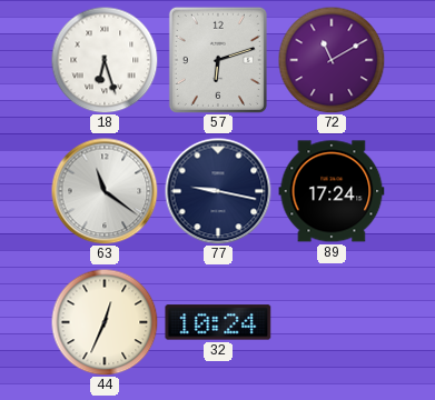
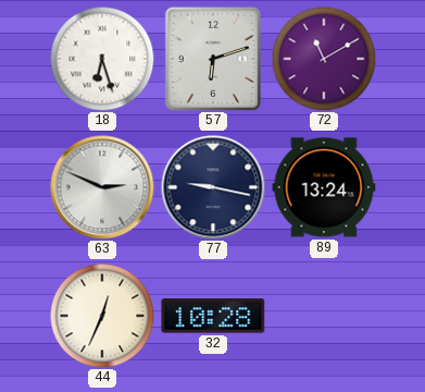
63: 11:21 -> 2:49 (102, 187)
89: 17:24 -> 13:24 (324, 187)
32: 10:24 -> 10:28 (213, 316)
